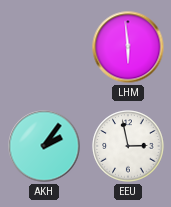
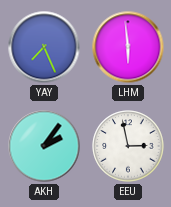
YAY: none -> 7:26 (44, 47)
